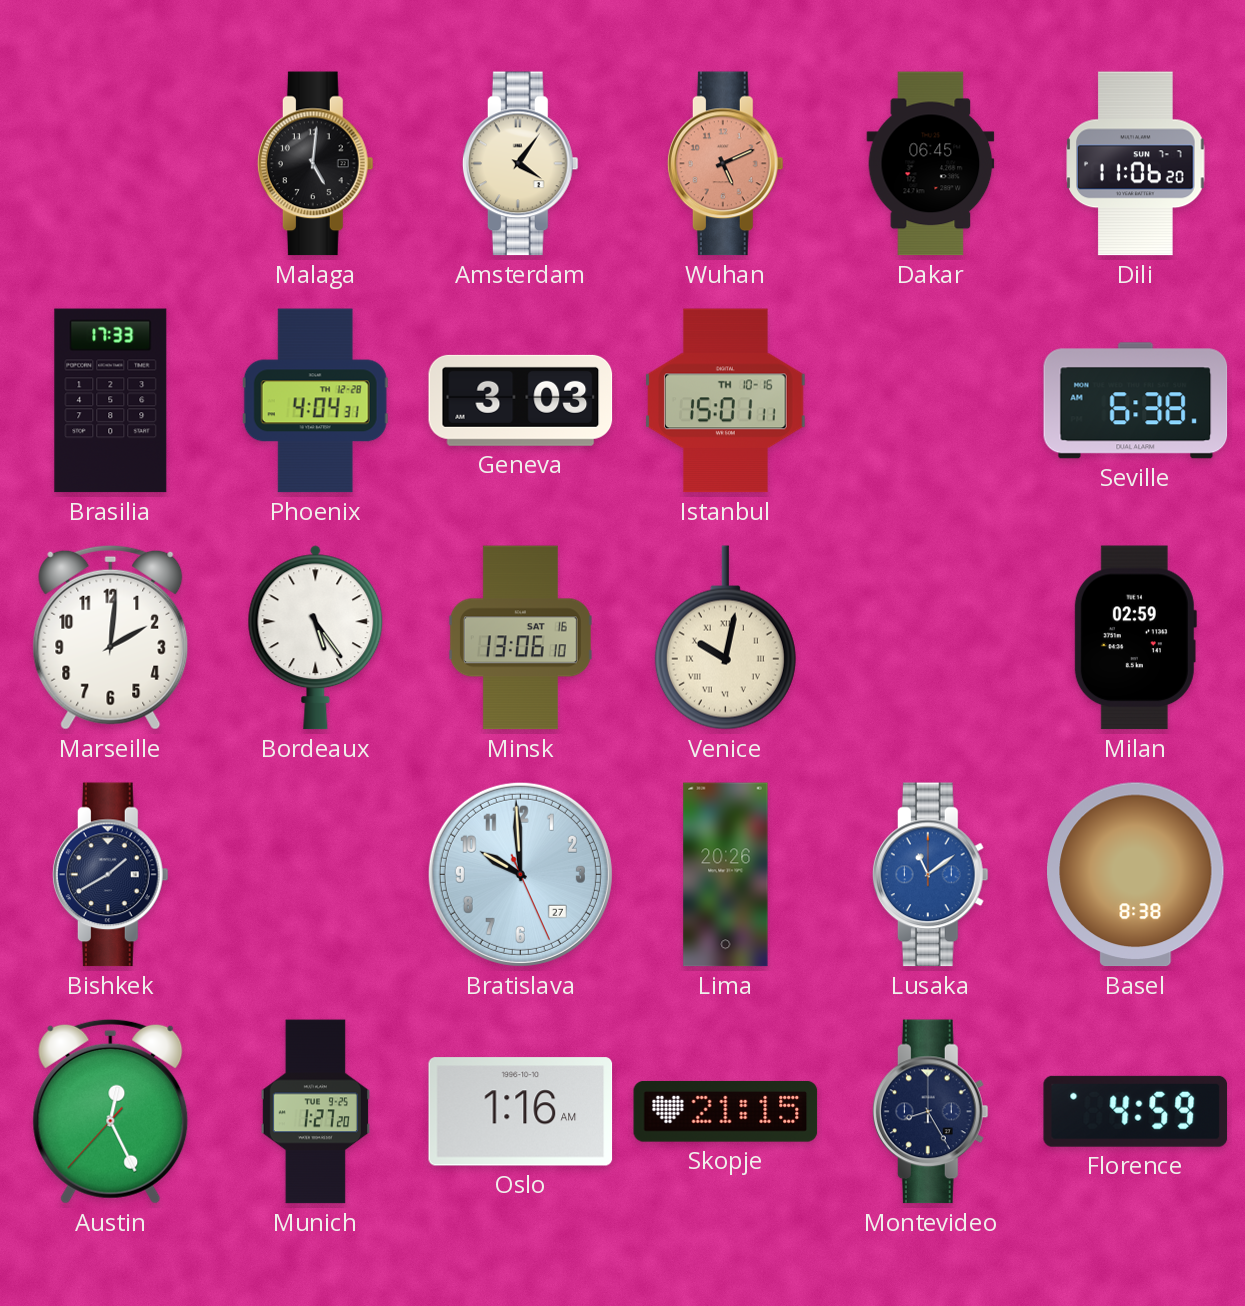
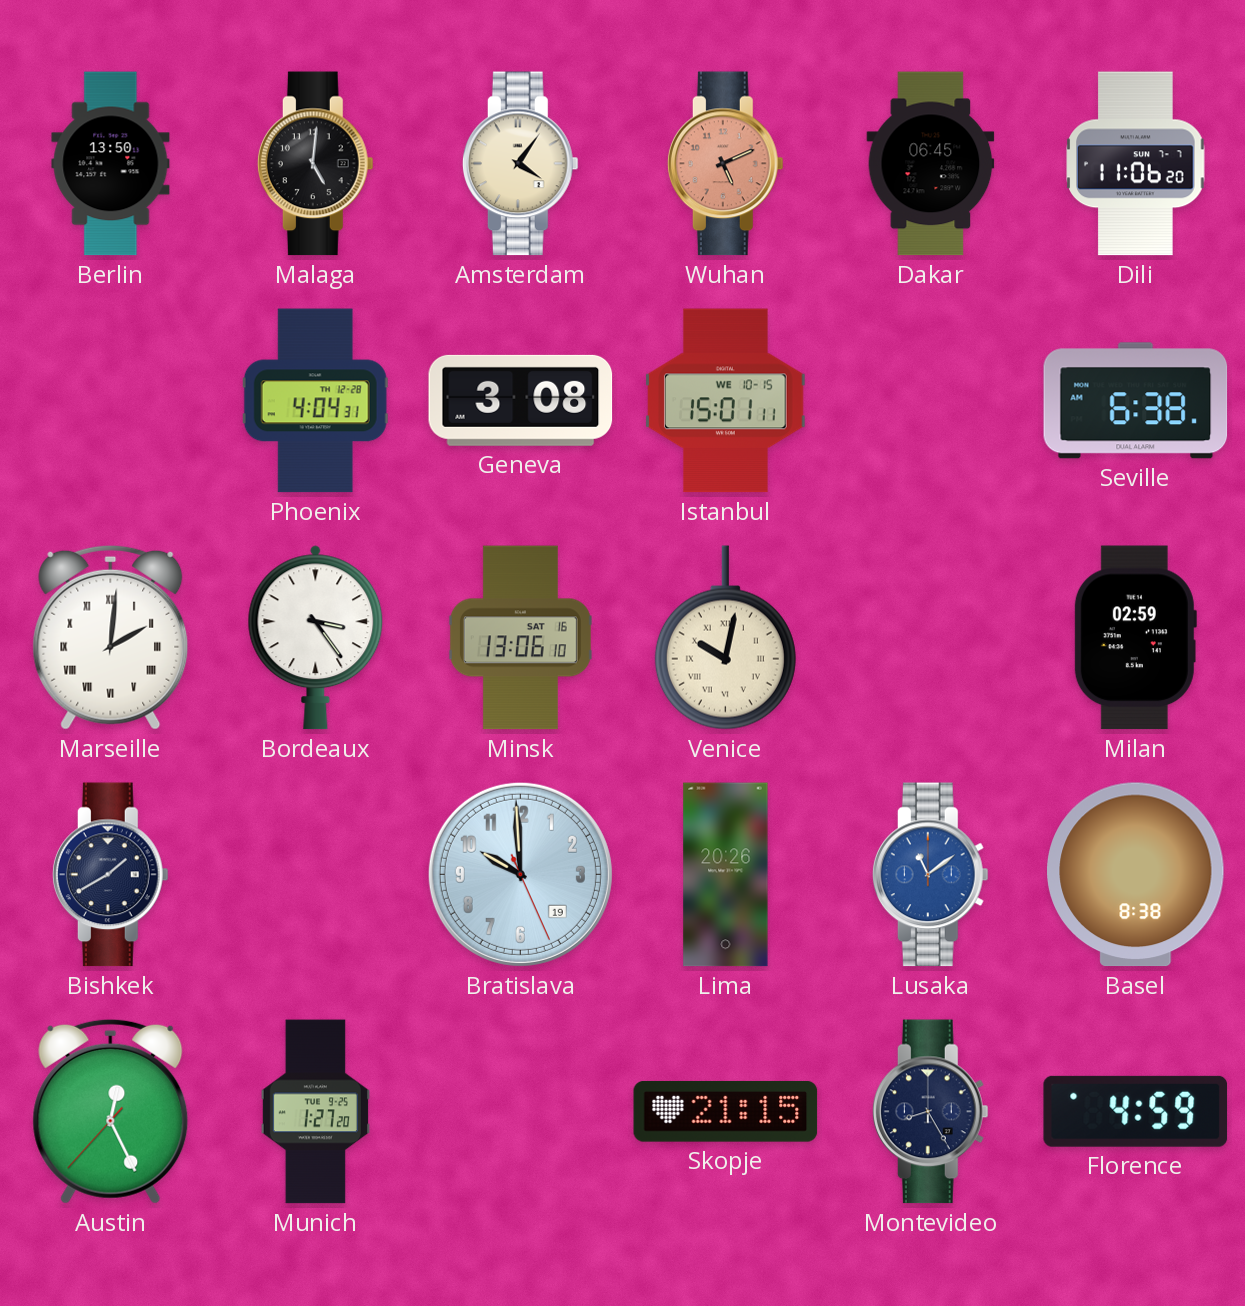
Berlin: none -> 13:50 (111, 164)
Brasilia: 17:33 -> none (111, 401)
Geneva: 3:03 -> 3:08 (521, 400)
Istanbul date: TH 10-16 -> WE 10-15 (726, 401)
Marseille numerals: Arabic -> Roman (111, 637)
Bordeaux: 5:24 -> 3:24 (316, 638)
Bratislava date: 27 -> 19 (520, 874)
Oslo: 1:16 -> none (521, 1112)
